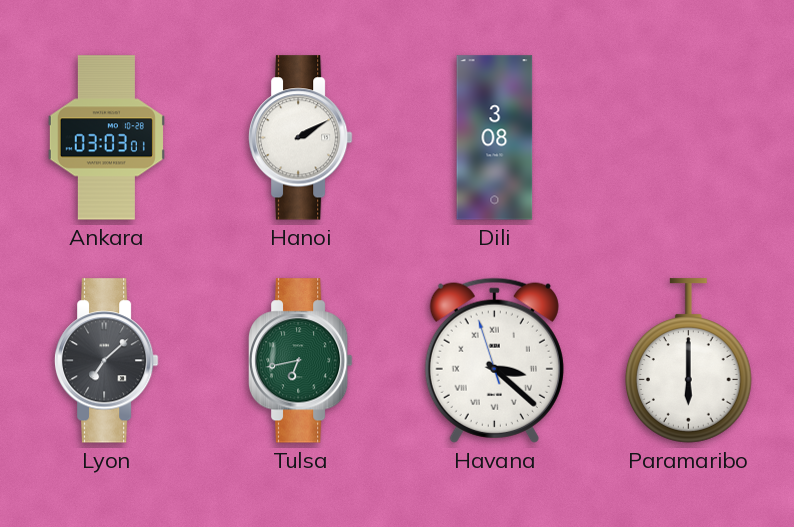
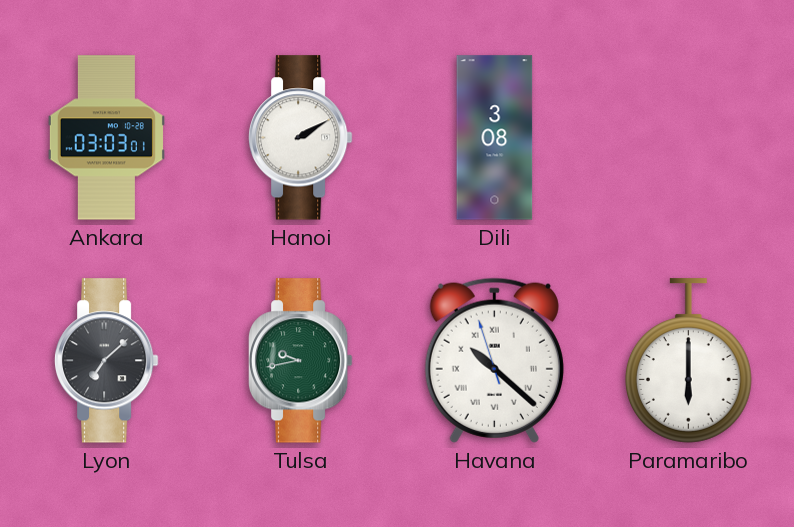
Tulsa: 6:43 -> 9:43 (300, 361)
Havana: 3:21 -> 10:21 (494, 360)
